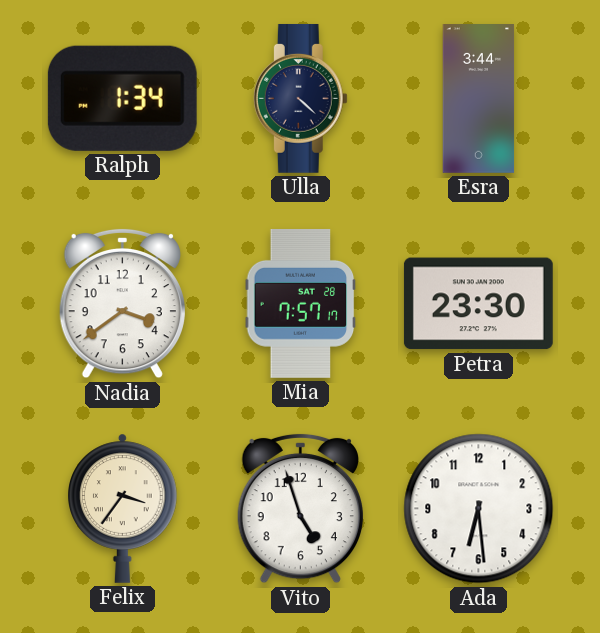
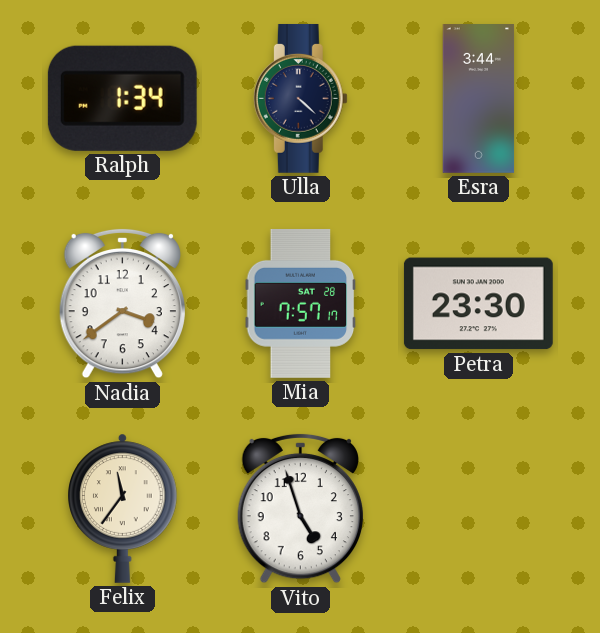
Felix: 3:36 -> 11:36 (123, 508)
Ada: 6:29 -> none (479, 509)
